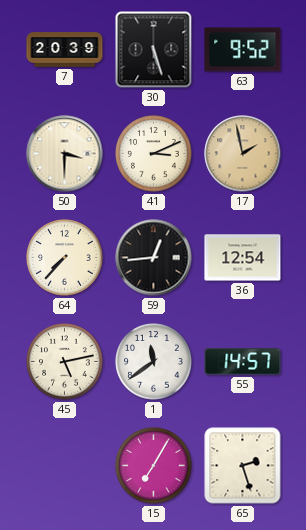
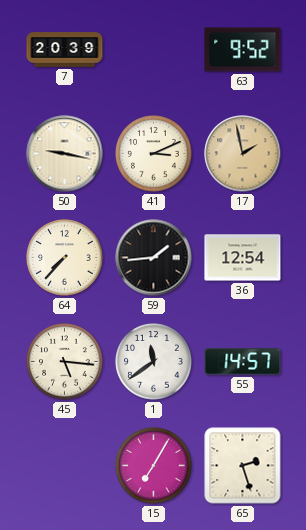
30: 5:27 -> none (154, 50)
50: 3:30 -> 9:17 (65, 154)
59: 12:44 -> 1:44 (154, 258)
45: 5:13 -> 5:16 (65, 362)
